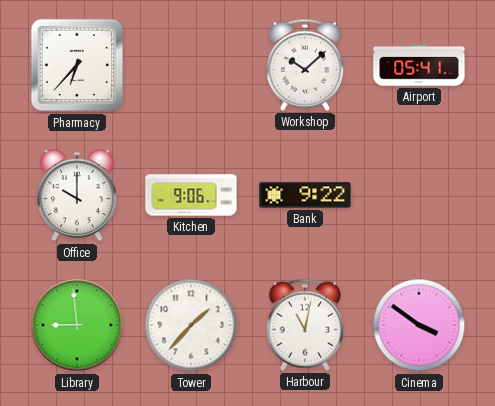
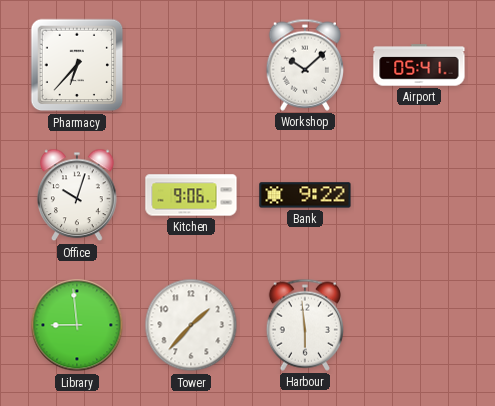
Office: 10:00 -> 10:03 (77, 195)
Harbour: 11:02 -> 5:59 (304, 325)
Cinema: 3:51 -> none (419, 325)
